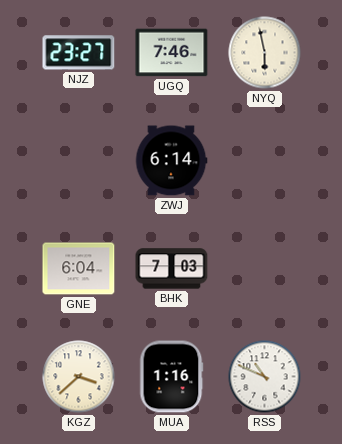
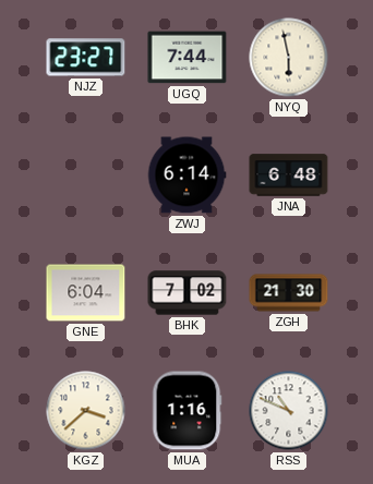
UGQ: 7:46 -> 7:44 (188, 58)
JNA: none -> 6:48 (289, 176)
BHK: 7:03 -> 7:02 (188, 293)
ZGH: none -> 21:30 (289, 293)
